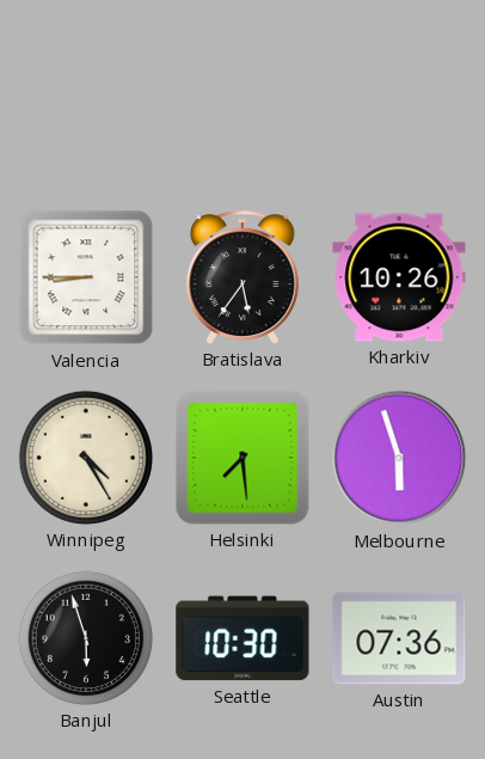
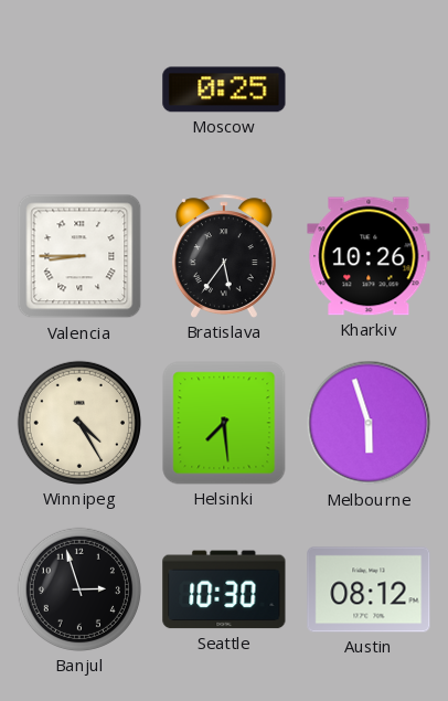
Moscow: none -> 0:25 (224, 89)
Banjul: 5:57 -> 2:57 (79, 590)
Austin: 07:36 -> 08:12 (369, 590)
